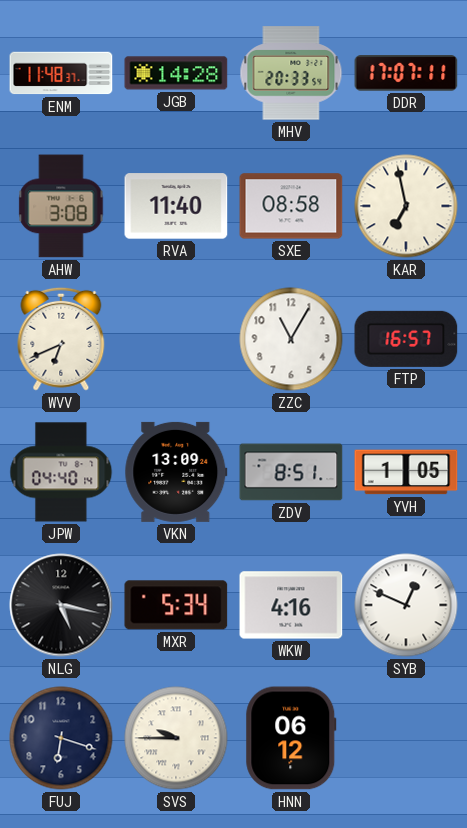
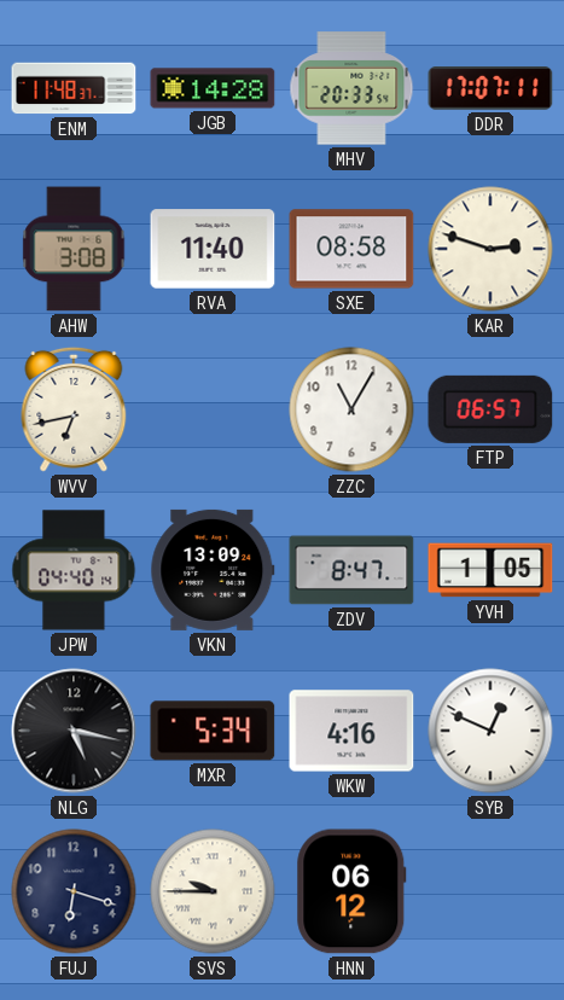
KAR: 6:58 -> 2:48 (490, 249)
WVV: 6:41 -> 6:43 (74, 409)
FTP: 16:57 -> 06:57 (490, 409)
ZDV: 8:51 -> 8:47 (351, 570)
